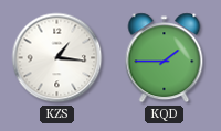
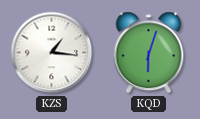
KQD: 1:45 -> 6:03 (149, 53)
